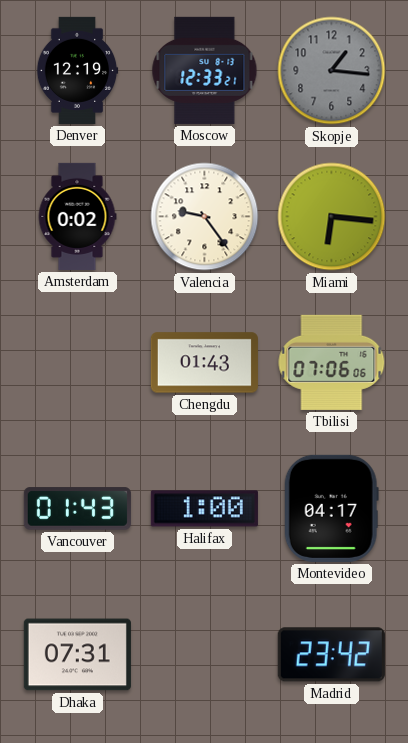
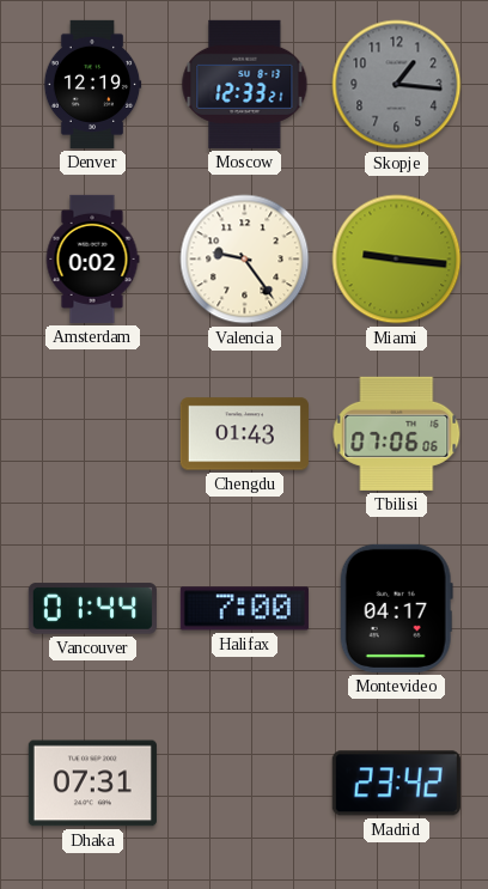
Miami: 6:16 -> 9:16 (397, 260)
Vancouver: 01:43 -> 01:44 (92, 609)
Halifax: 1:00 -> 7:00 (244, 609)
